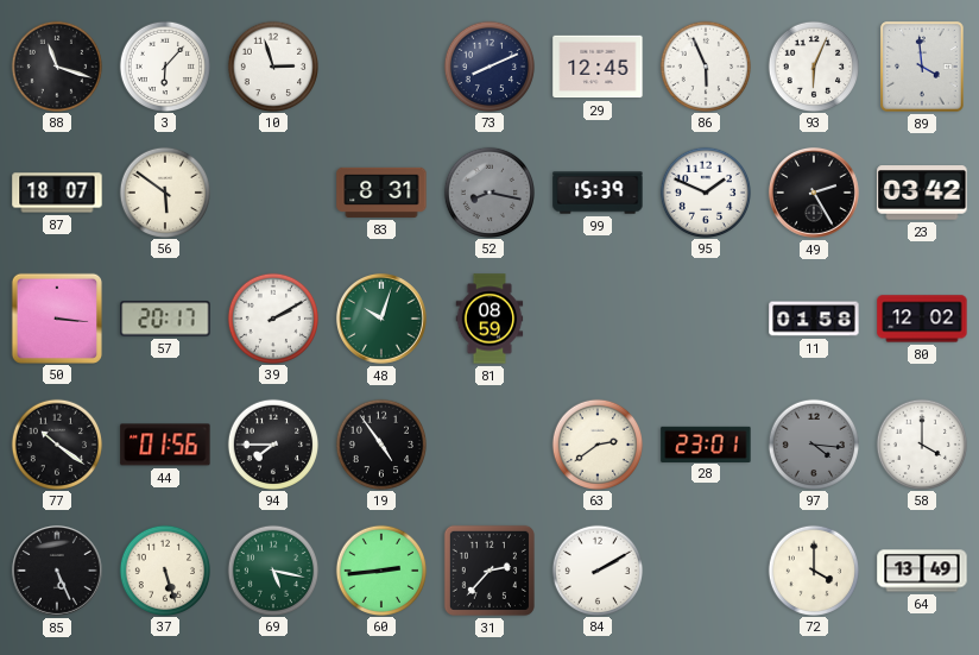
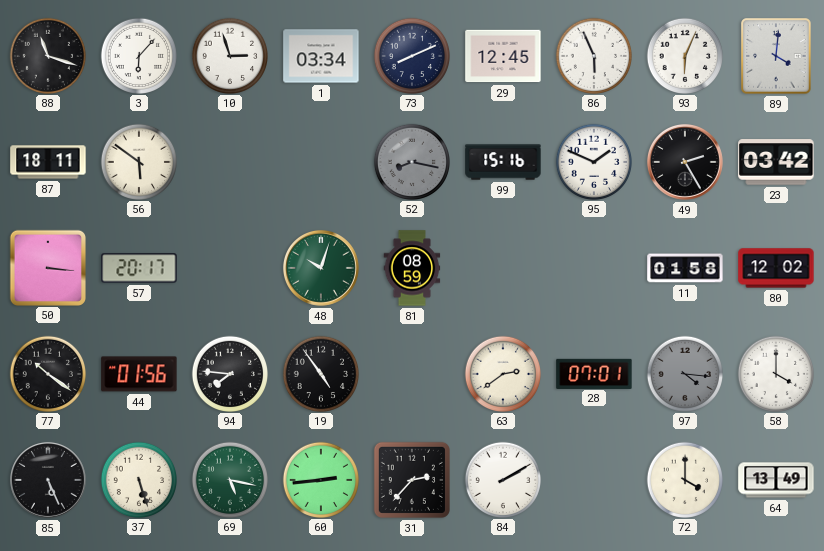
1: none -> 03:34 (321, 56)
89: 3:59 -> 4:01 (776, 56)
87: 18:07 -> 18:11 (48, 162)
83: 8:31 -> none (381, 193)
99: 15:39 -> 15:16 (503, 162)
39: 2:10 -> none (272, 317)
94: 7:45 -> 7:46 (229, 373)
28: 23:01 -> 07:01 (594, 373)
